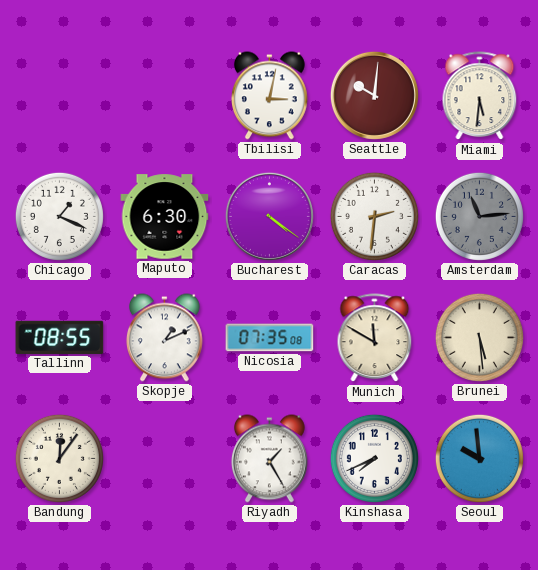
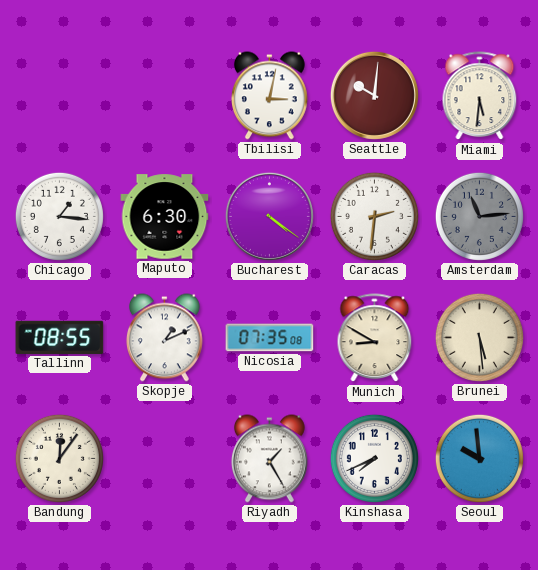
Chicago: 1:19 -> 1:16 (59, 216)
Munich: 11:50 -> 8:50 (375, 338)
